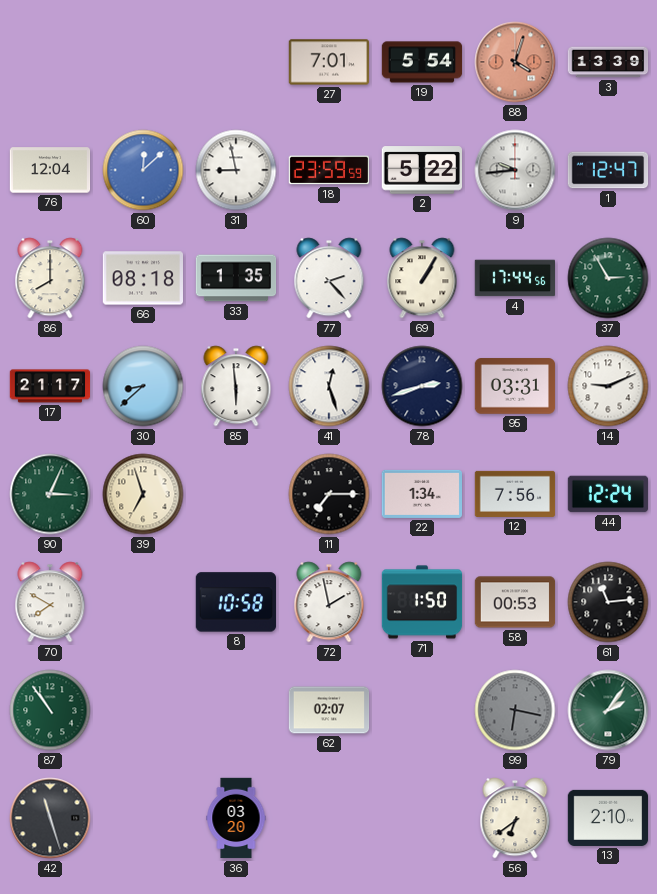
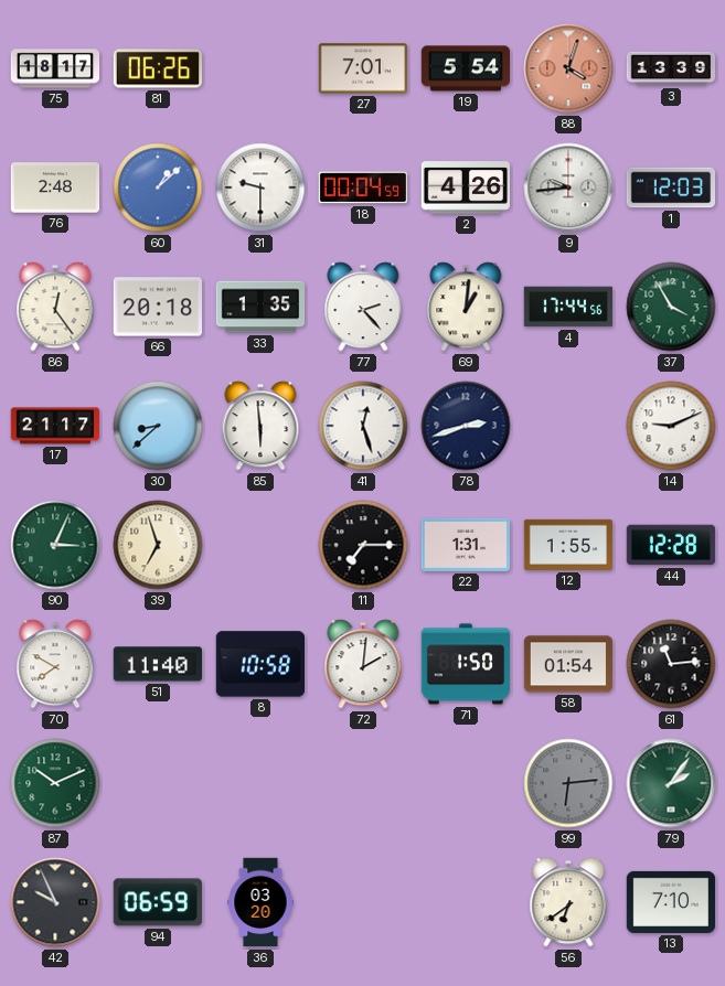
75: none -> 18:17 (55, 68)
81: none -> 06:26 (158, 68)
76: 12:04 -> 2:48 (55, 187)
60: 12:08 -> 1:08 (158, 187)
31: 8:58 -> 9:30 (260, 187)
18: 23:59 -> 00:04 (363, 187)
2: 5:22 -> 4:26 (465, 187)
1: 12:47 -> 12:03 (671, 187)
86: 8:00 -> 12:24 (55, 307)
66: 08:18 -> 20:18 (158, 307)
69: 1:05 -> 1:01 (466, 307)
37: 2:55 -> 3:55 (671, 307)
95: 03:31 -> none (515, 386)
22: 1:34 -> 1:31 (465, 545)
12: 7:56 -> 1:55 (568, 545)
44: 12:24 -> 12:28 (671, 545)
51: none -> 11:40 (158, 664)
72: 1:58 -> 2:01 (363, 664)
58: 00:53 -> 01:54 (568, 664)
87: 10:54 -> 10:11 (55, 783)
62: 02:07 -> none (329, 710)
99: 6:17 -> 6:14 (568, 783)
42: 11:27 -> 9:56 (55, 902)
94: none -> 06:59 (158, 902)
13: 2:10 -> 7:10 (671, 902)
